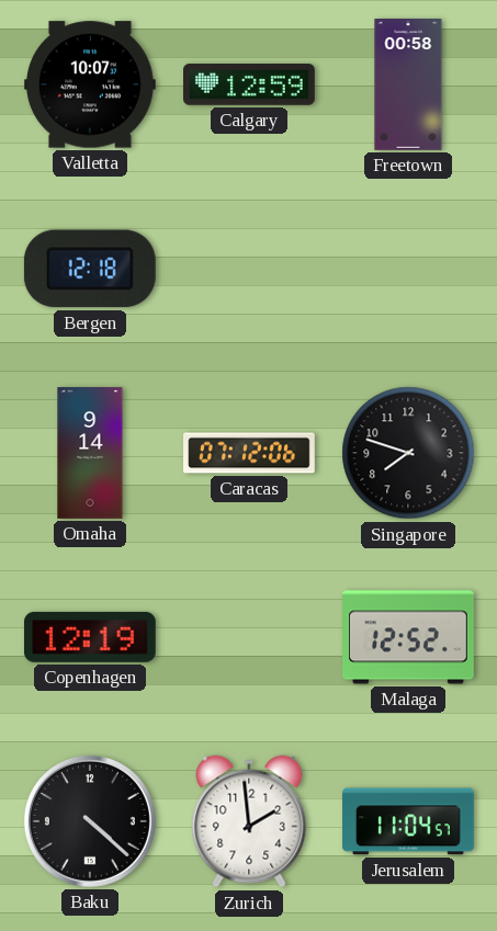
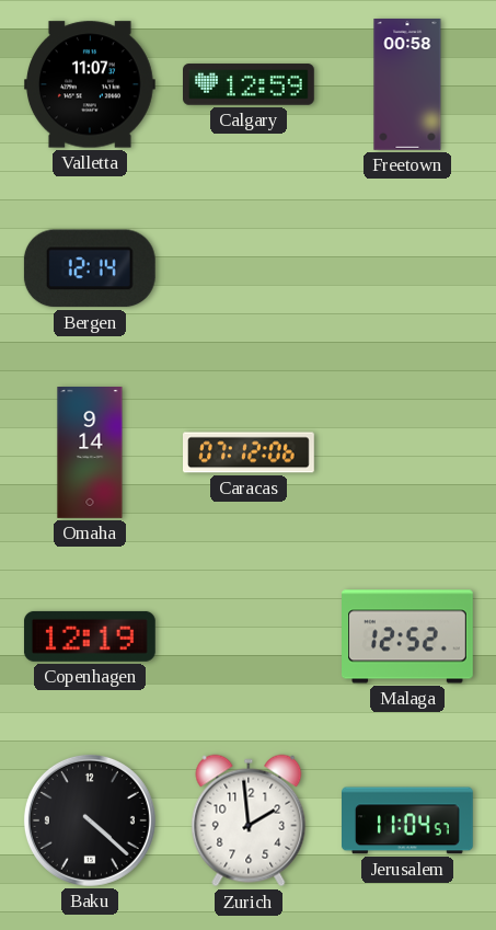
Valletta: 10:07 -> 11:07 (90, 84)
Bergen: 12:18 -> 12:14 (90, 268)
Singapore: 7:48 -> none (408, 453)
